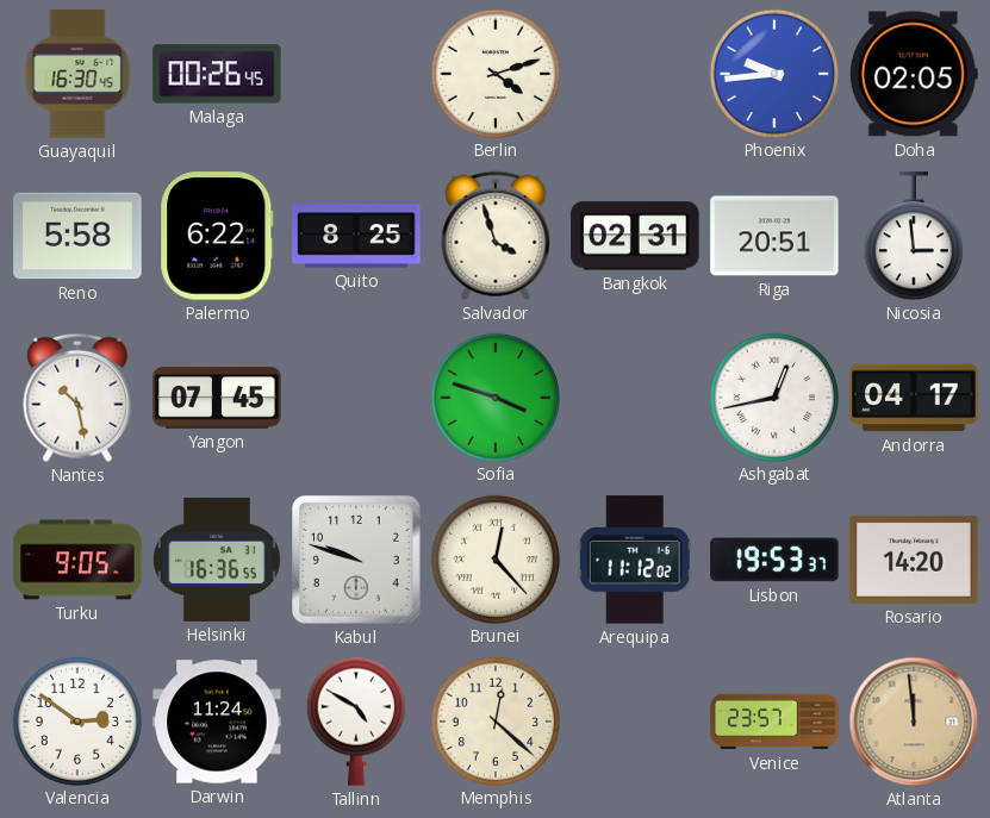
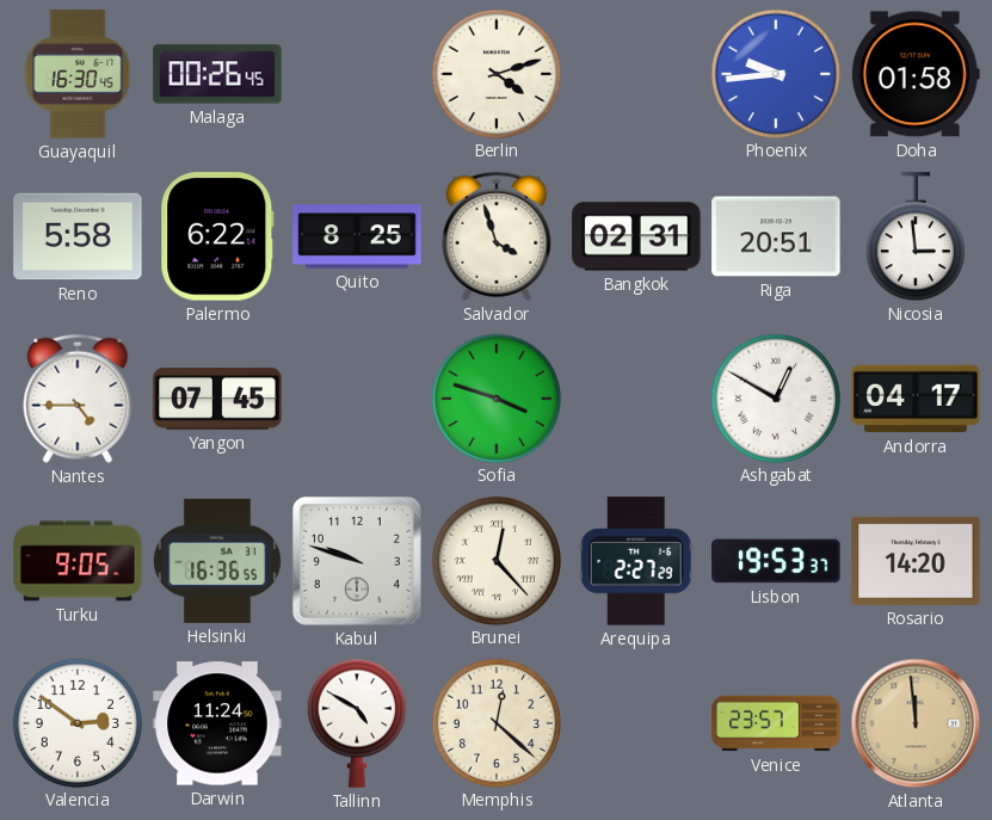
Doha: 02:05 -> 01:58 (916, 74)
Nantes: 10:28 -> 4:45 (78, 399)
Ashgabat: 12:43 -> 12:50 (775, 397)
Arequipa: 11:12 -> 2:27 (636, 561)
